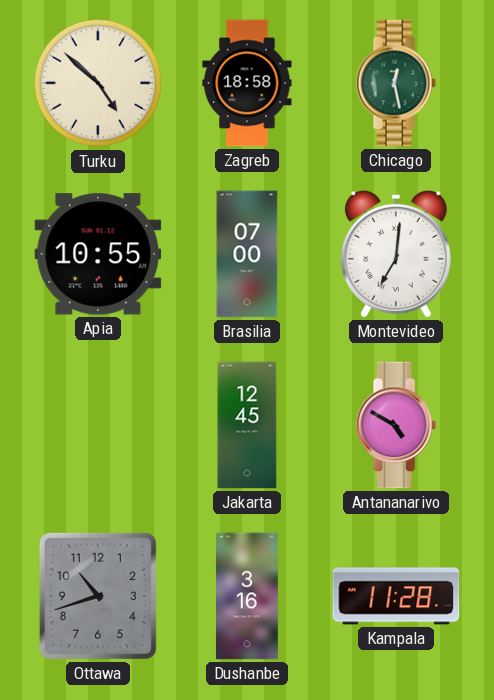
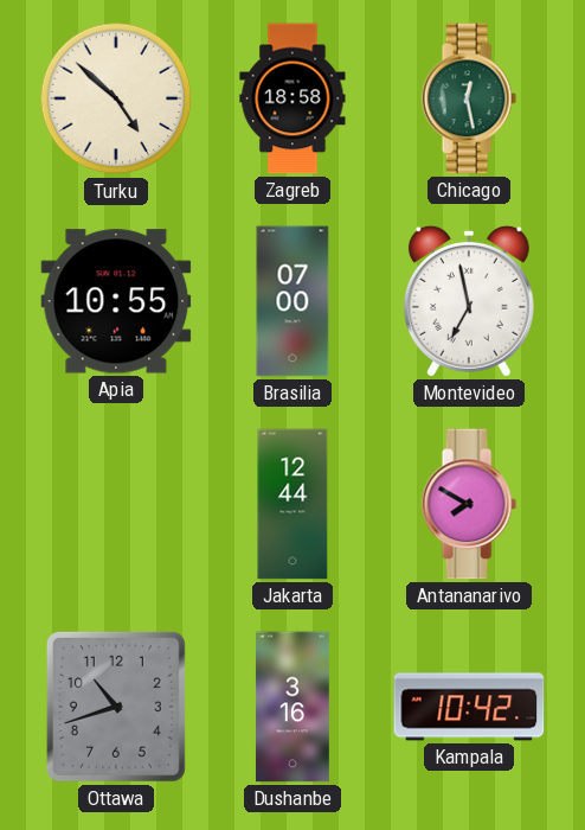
Montevideo: 7:01 -> 6:58 (469, 301)
Jakarta: 12:45 -> 12:44 (292, 504)
Antananarivo: 4:50 -> 7:50 (469, 504)
Kampala: 11:28 -> 10:42 (469, 707)
